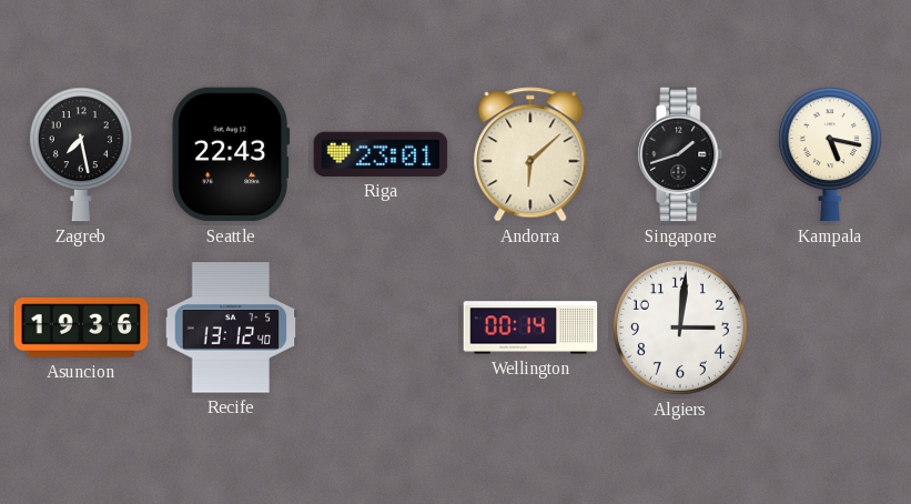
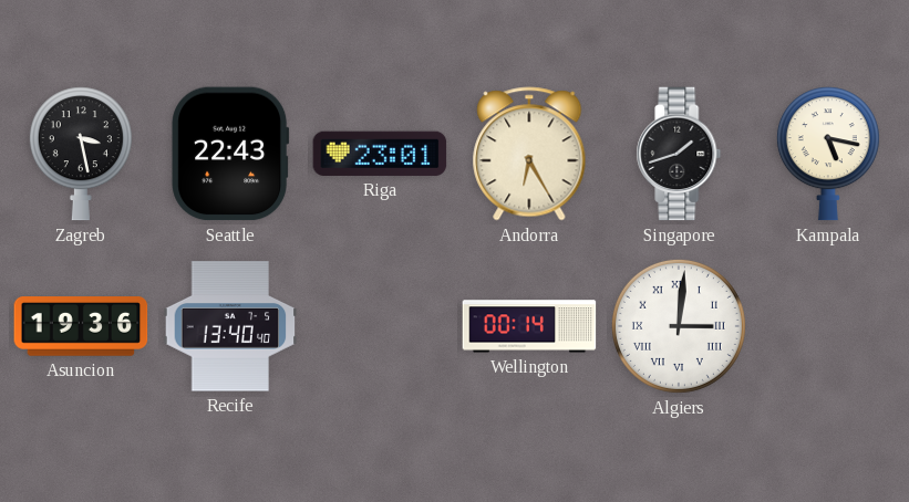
Zagreb: 7:28 -> 3:28 (81, 154)
Andorra: 6:08 -> 6:25 (529, 154)
Recife: 13:12 -> 13:40 (230, 326)
Algiers numerals: Arabic -> Roman (679, 326)
